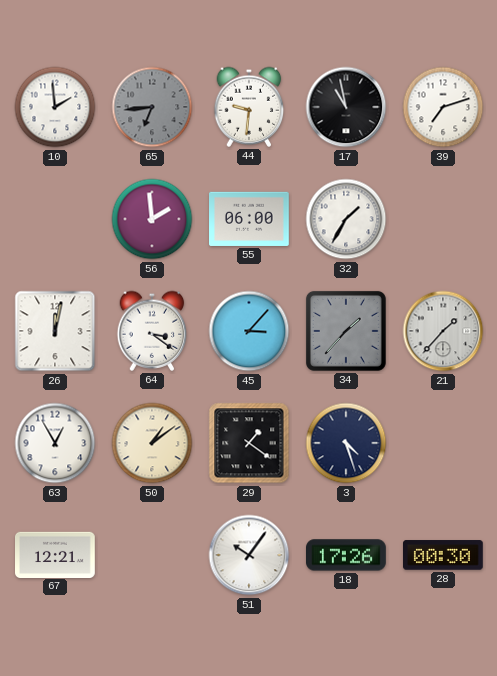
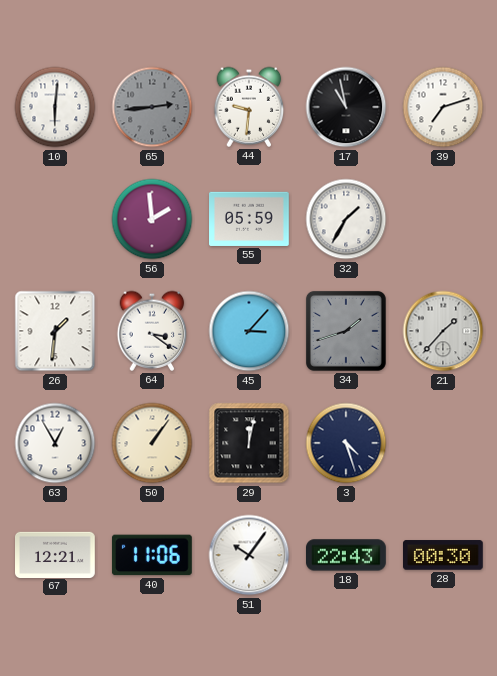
10: 1:59 -> 6:01 (55, 107)
65: 6:44 -> 2:44 (152, 107)
55: 06:00 -> 05:59 (250, 219)
26: 12:02 -> 1:31 (55, 331)
34: 1:37 -> 1:42 (346, 331)
50: 1:09 -> 1:06 (152, 443)
29: 1:21 -> 12:02 (249, 443)
40: none -> 11:06 (152, 555)
18: 17:26 -> 22:43 (347, 555)
